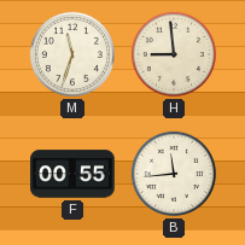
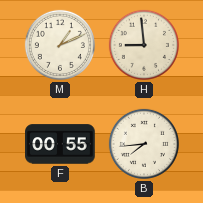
M: 11:33 -> 1:11 (60, 45)
B: 11:44 -> 7:44 (144, 144)
